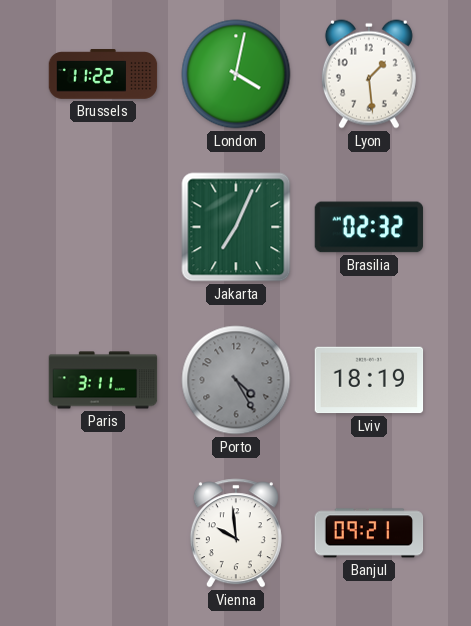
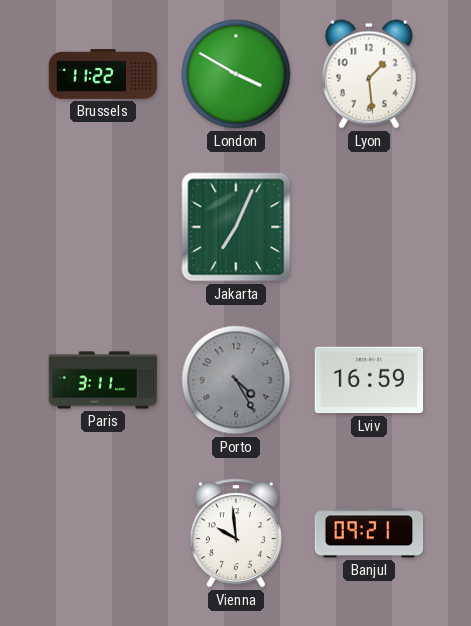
London: 4:02 -> 3:50 (236, 74)
Brasilia: 02:32 -> none (369, 227)
Lviv: 18:19 -> 16:59 (369, 380)
